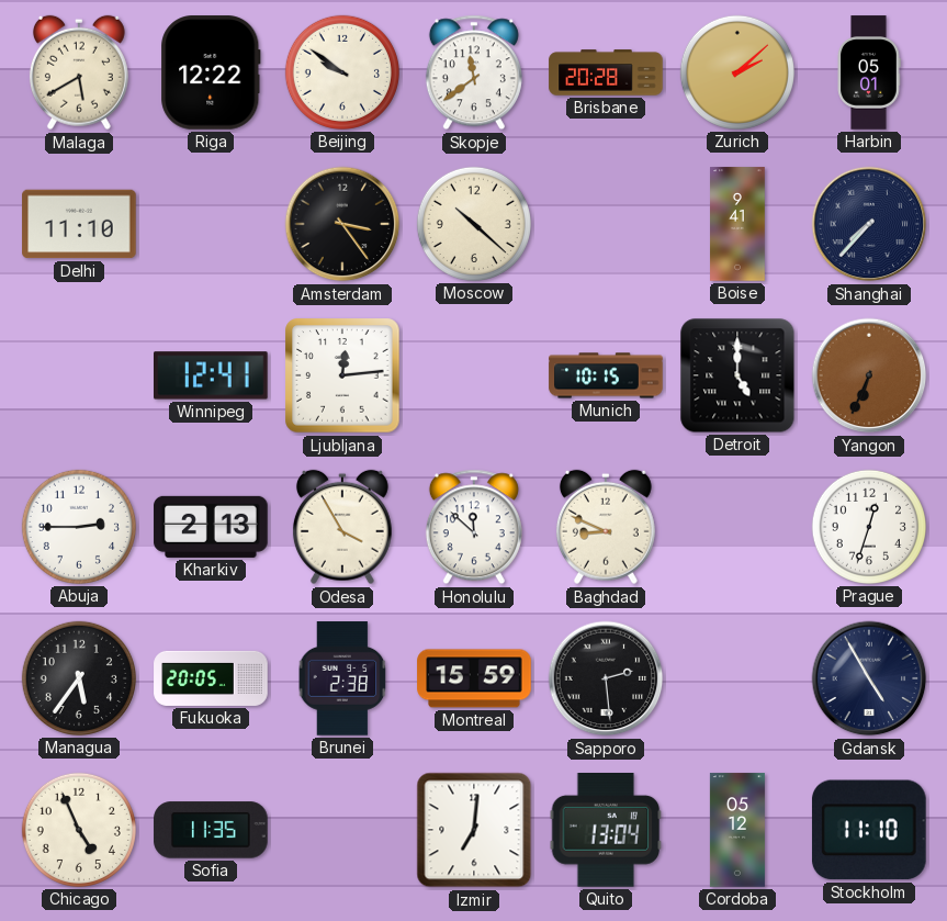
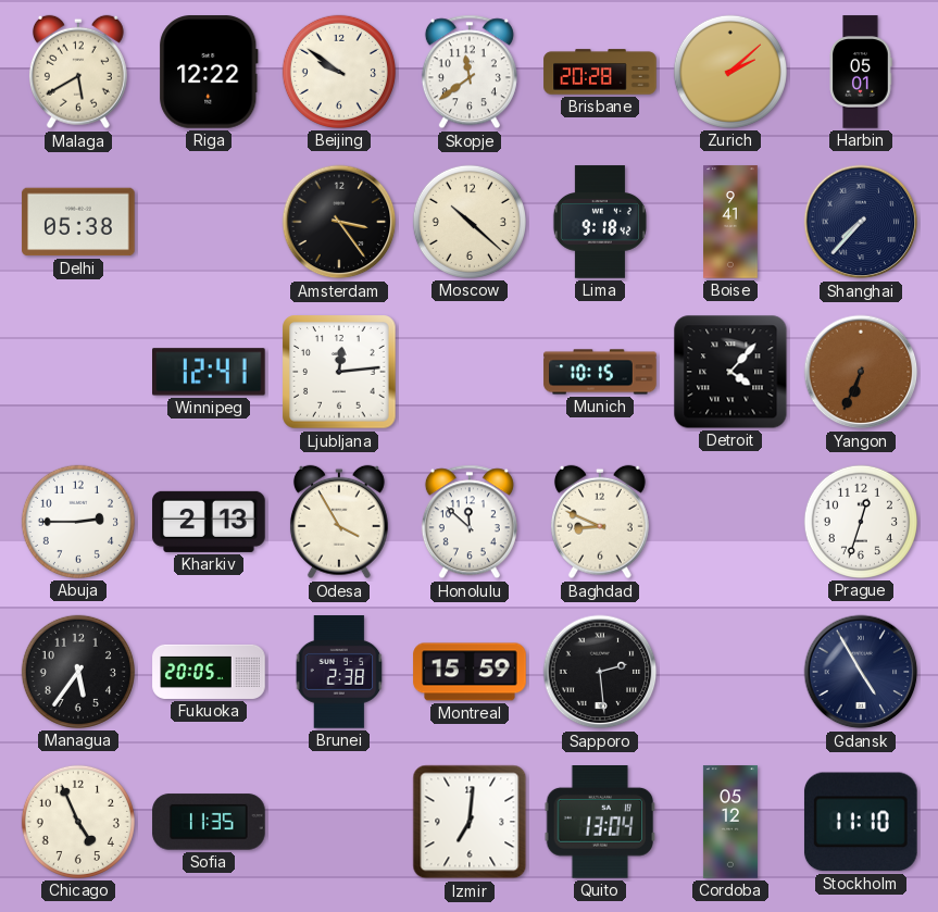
Delhi: 11:10 -> 05:38 (78, 222)
Lima: none -> 9:18 (600, 222)
Detroit: 5:00 -> 4:07 (730, 372)
